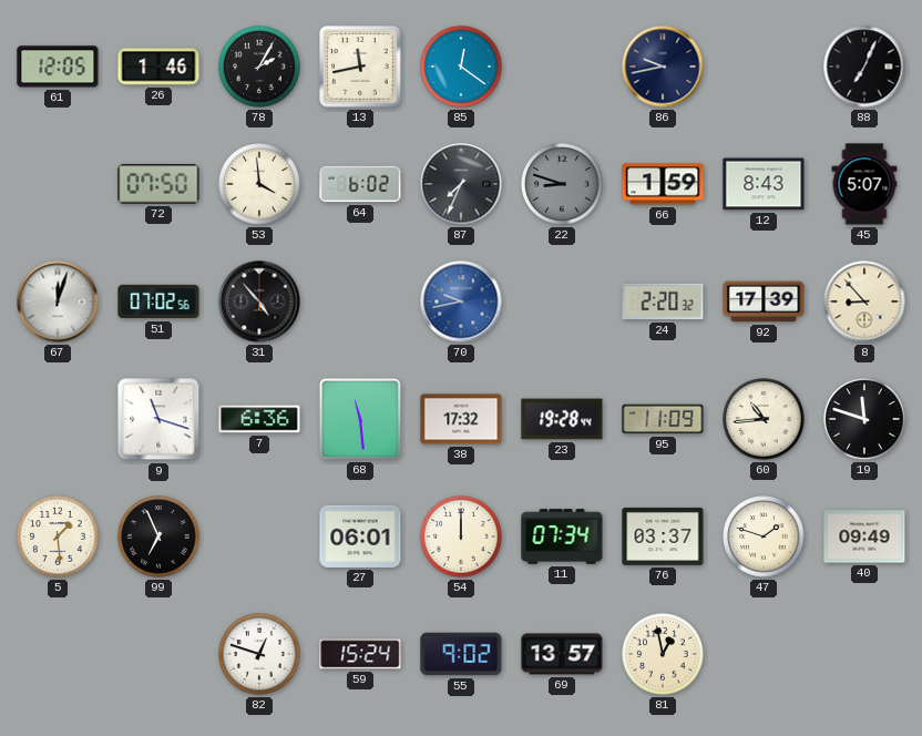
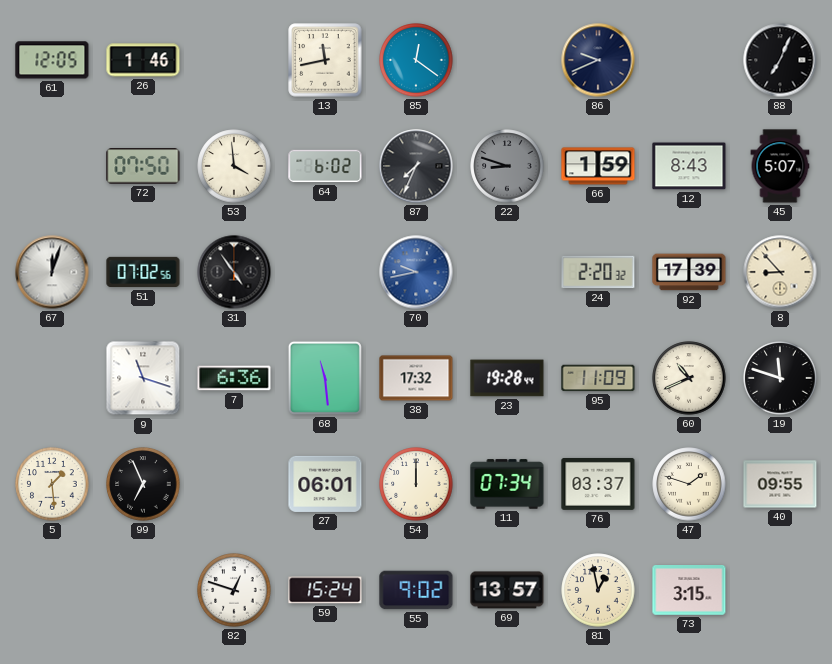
78: 2:05 -> none (259, 67)
86: 9:43 -> 9:41 (598, 60)
31: 4:53 -> 4:54 (234, 272)
60: 10:44 -> 10:41 (689, 378)
40: 09:49 -> 09:55 (780, 484)
73: none -> 3:15 (689, 591)
